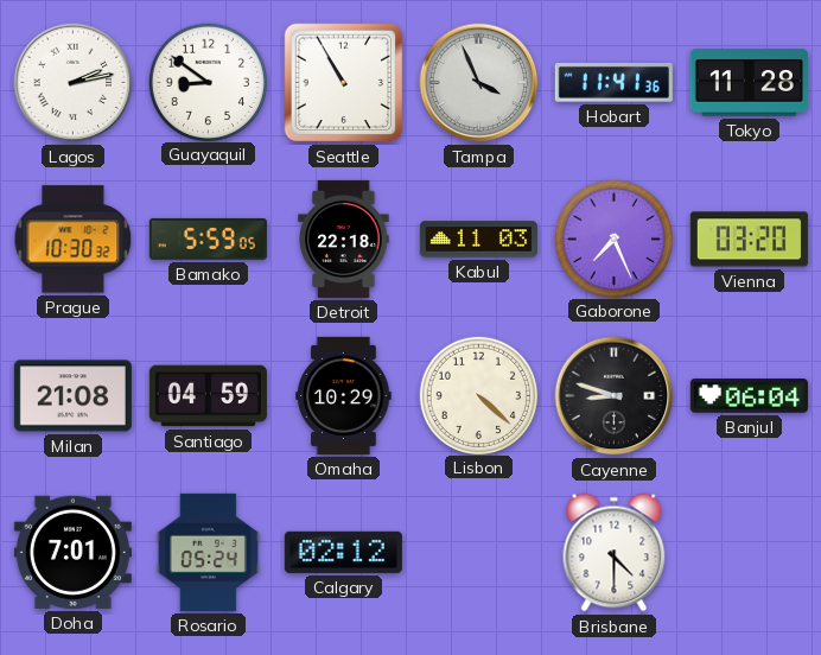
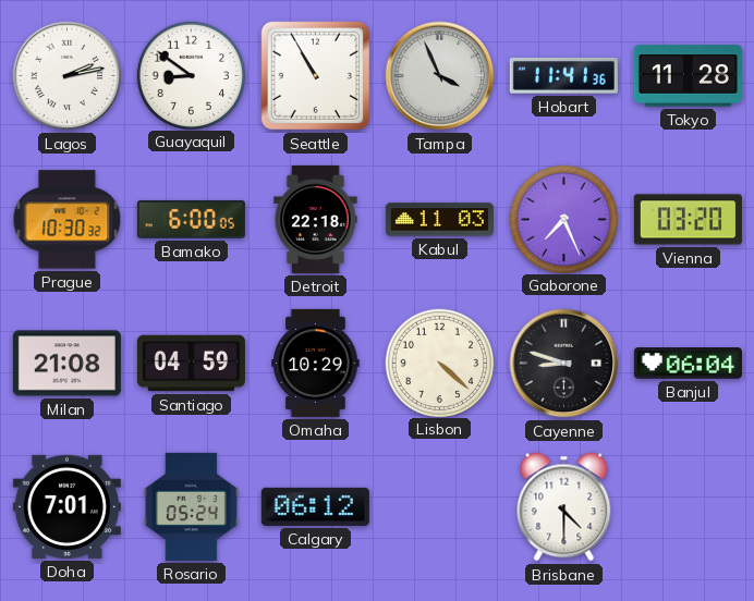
Bamako: 5:59 -> 6:00 (191, 219)
Calgary: 02:12 -> 06:12 (315, 506)
